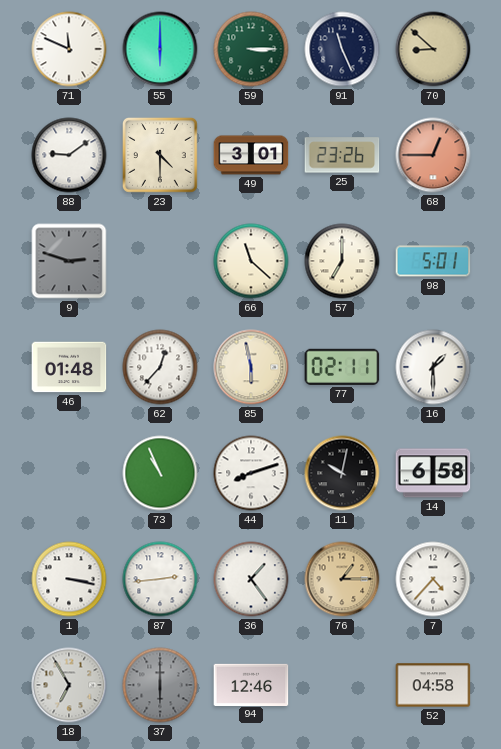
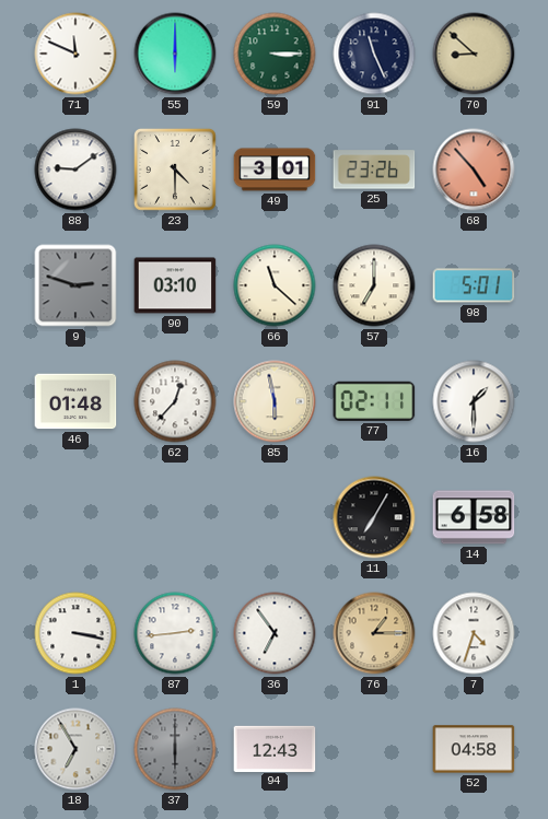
68: 12:45 -> 4:53 (474, 169)
90: none -> 03:10 (175, 285)
73: 10:56 -> none (160, 473)
44: 8:12 -> none (251, 473)
11: 10:02 -> 7:05 (374, 517)
36: 1:24 -> 6:54 (275, 633)
7: 4:37 -> 4:33 (474, 633)
94: 12:46 -> 12:43 (275, 748)
